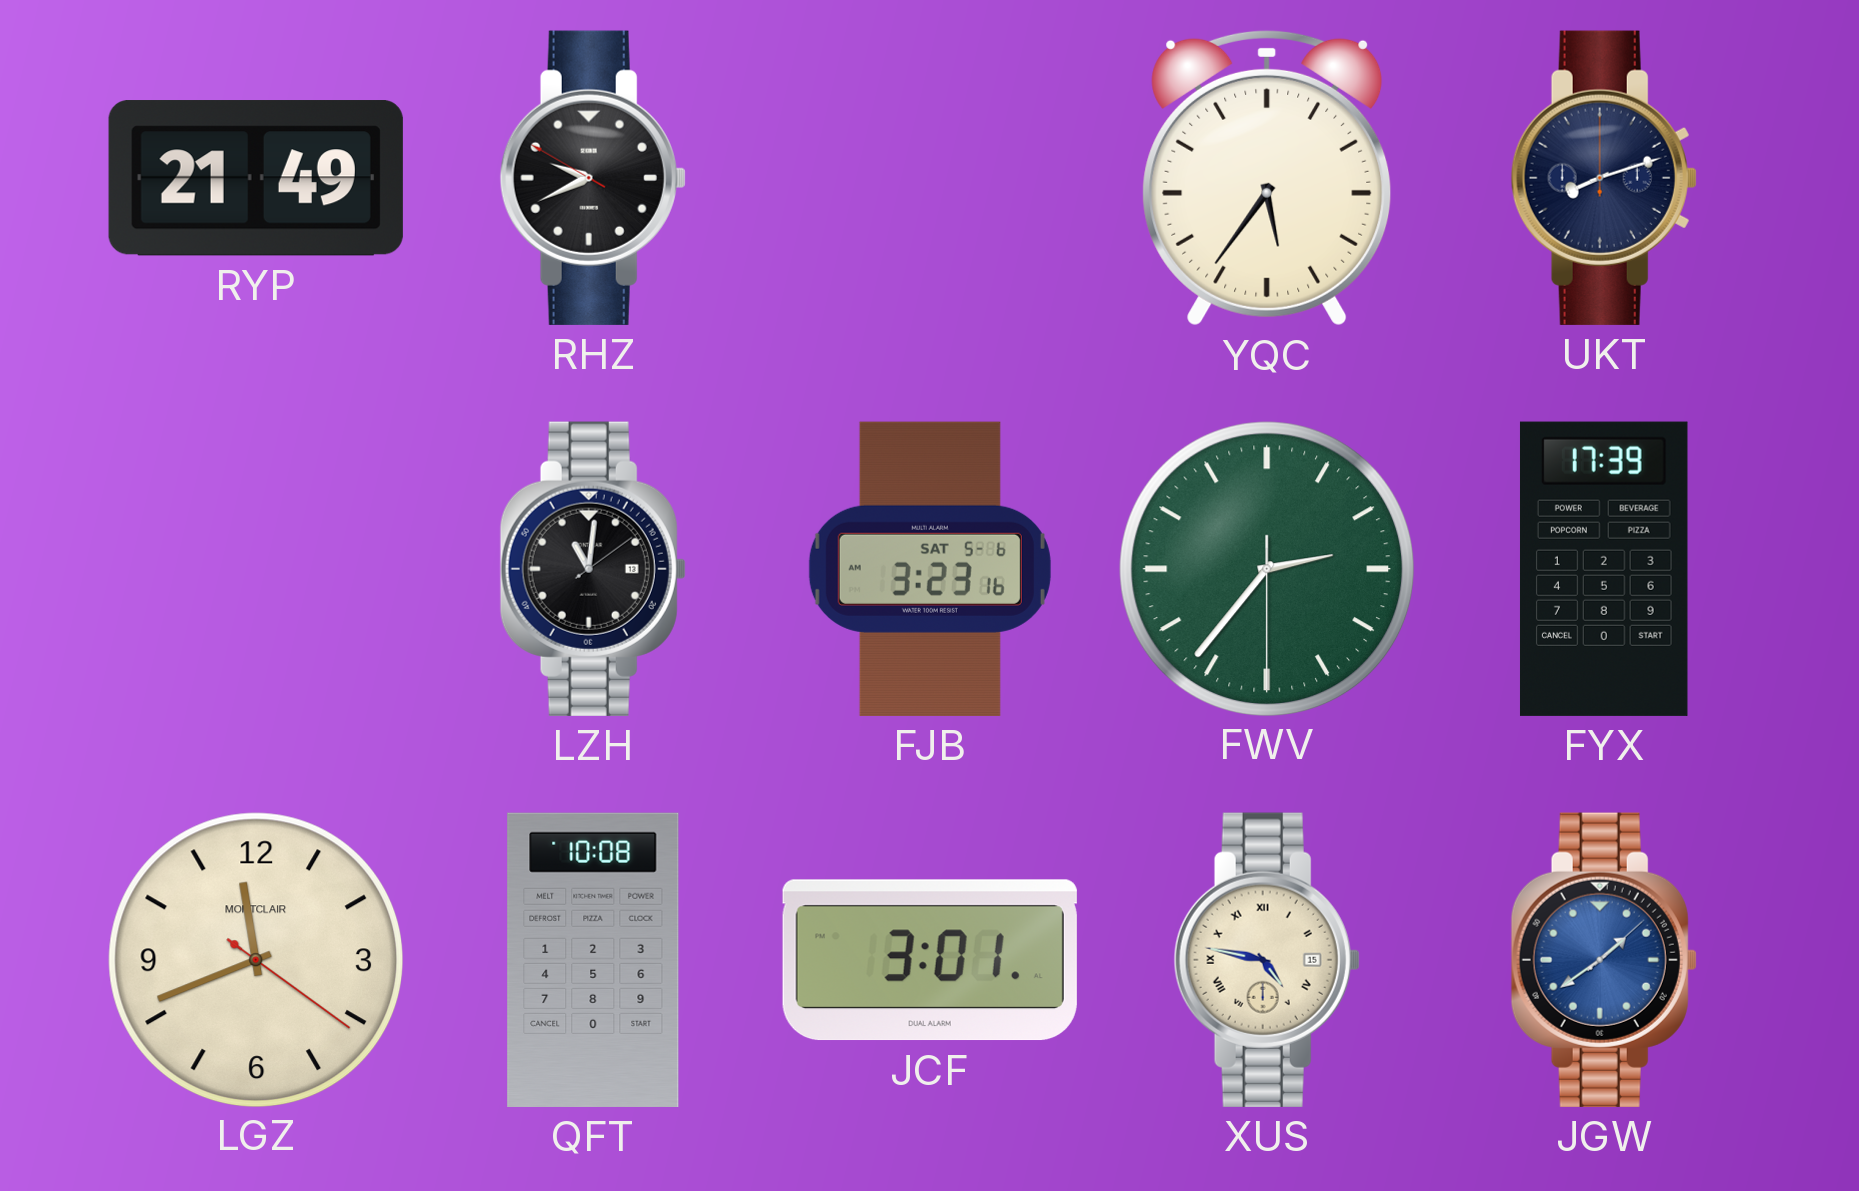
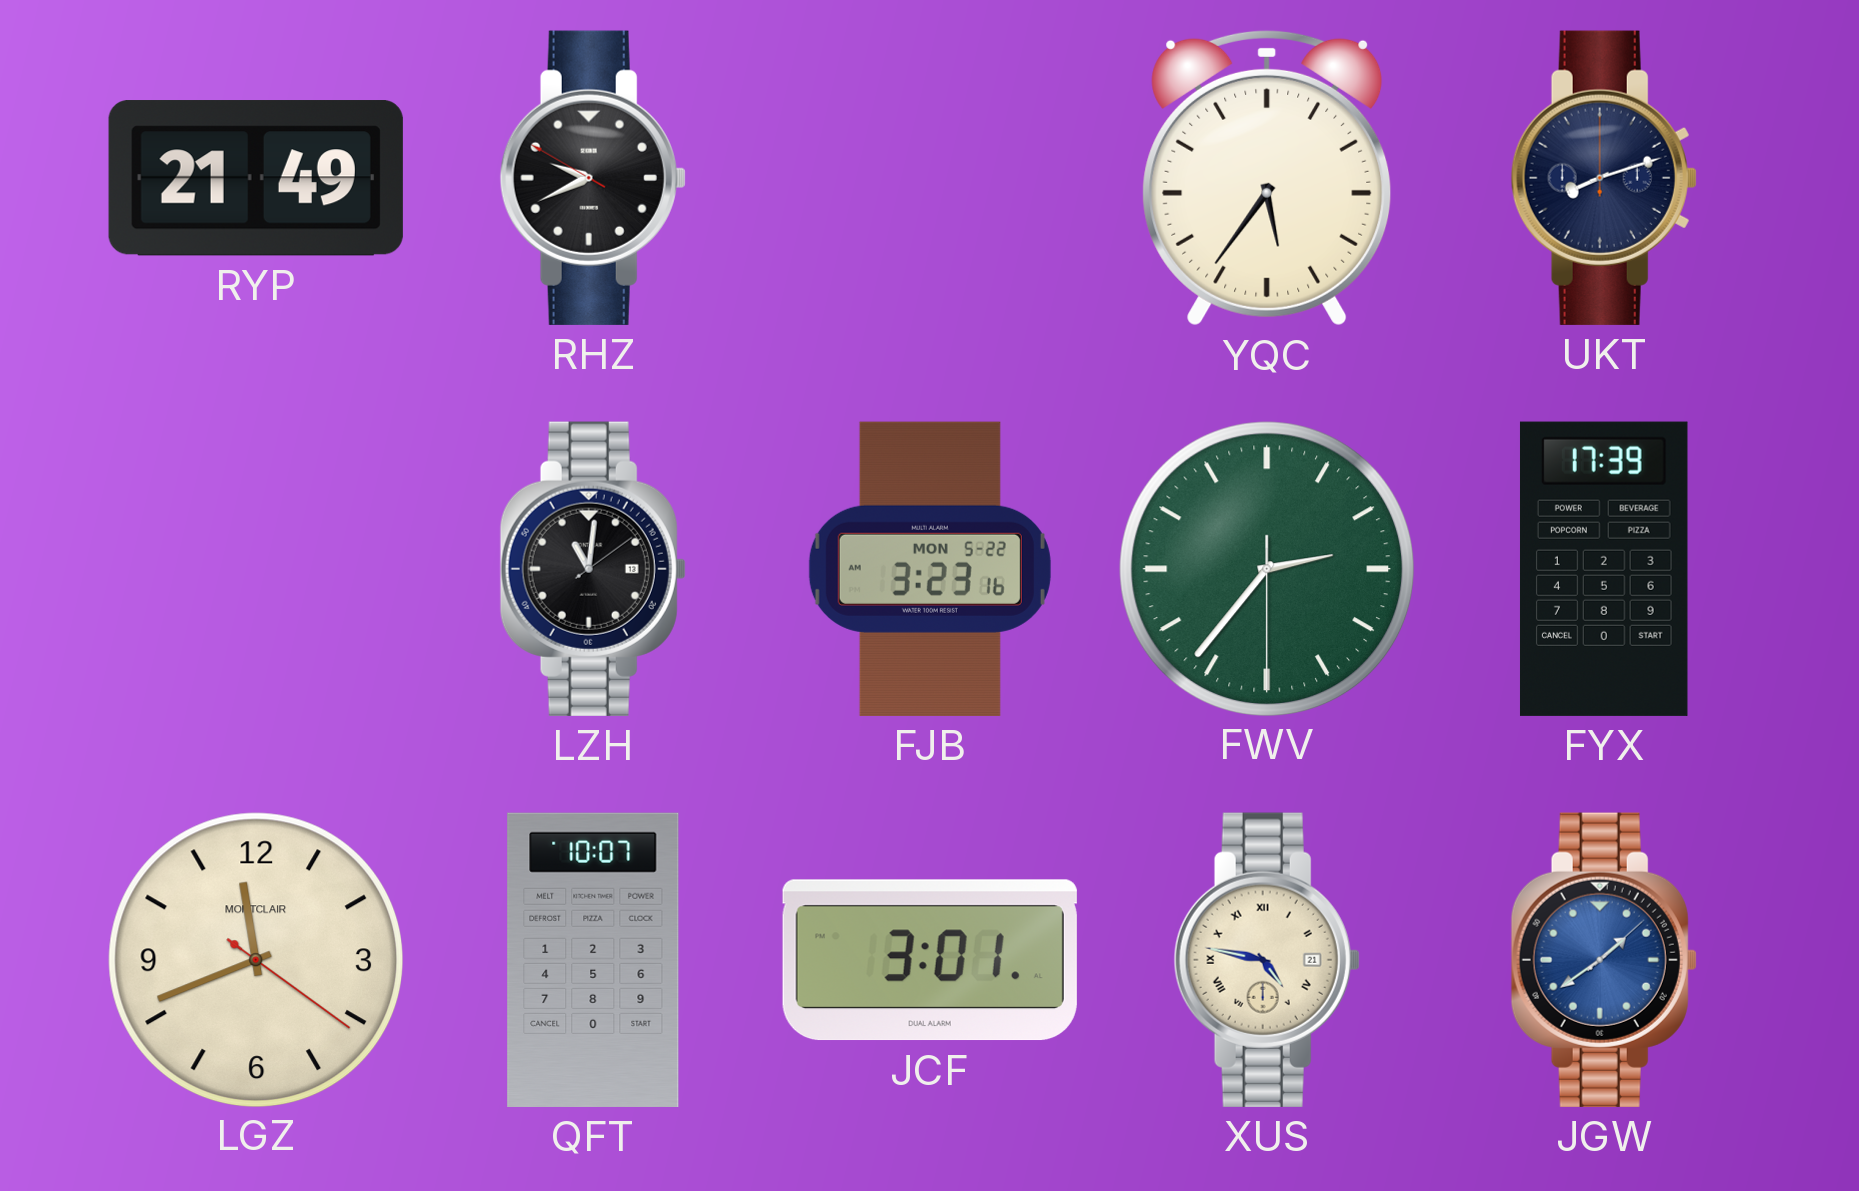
FJB date: SAT 5-6 -> MON 5-22 (930, 569)
QFT: 10:08 -> 10:07 (593, 960)
XUS date: 15 -> 21 (1267, 960)
